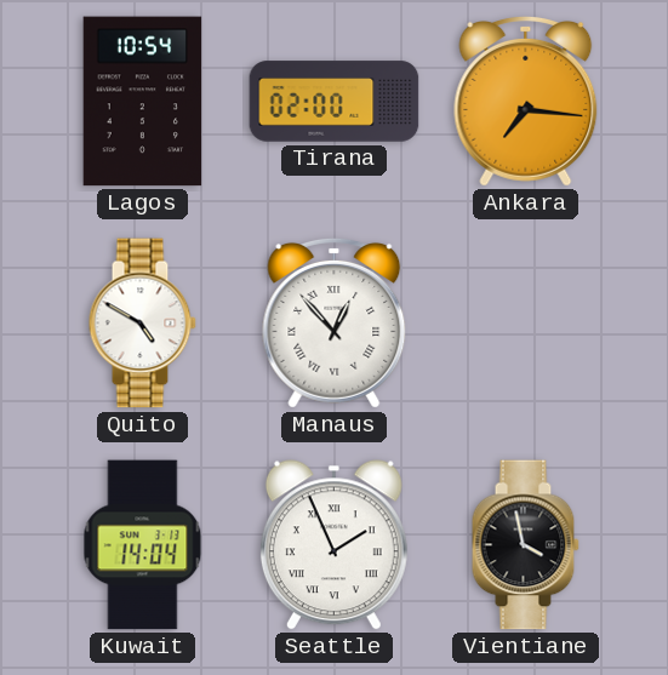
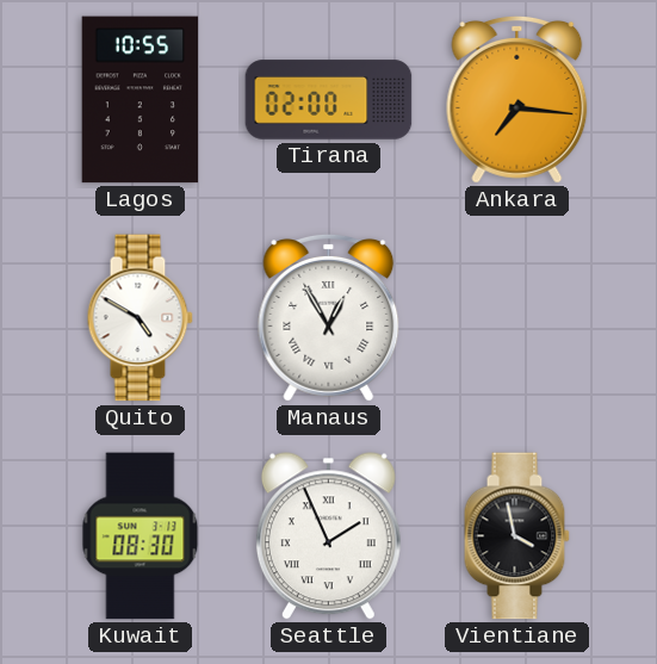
Lagos: 10:54 -> 10:55 (141, 100)
Manaus: 12:53 -> 12:55 (329, 317)
Kuwait: 14:04 -> 08:30 (141, 536)
